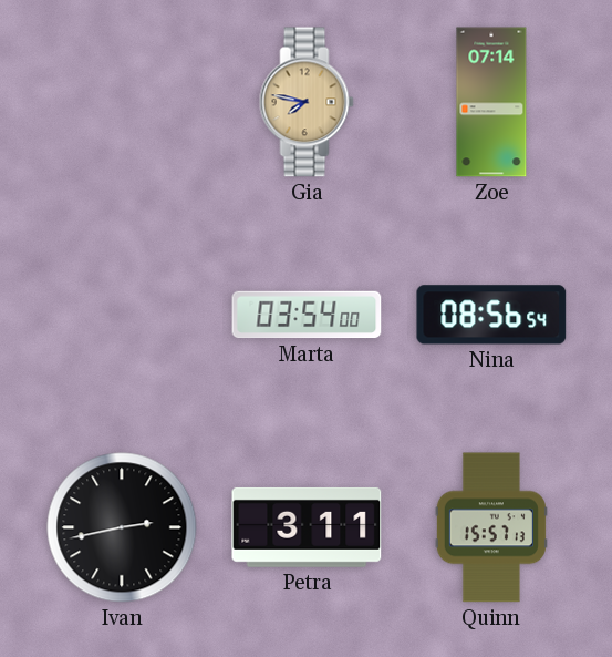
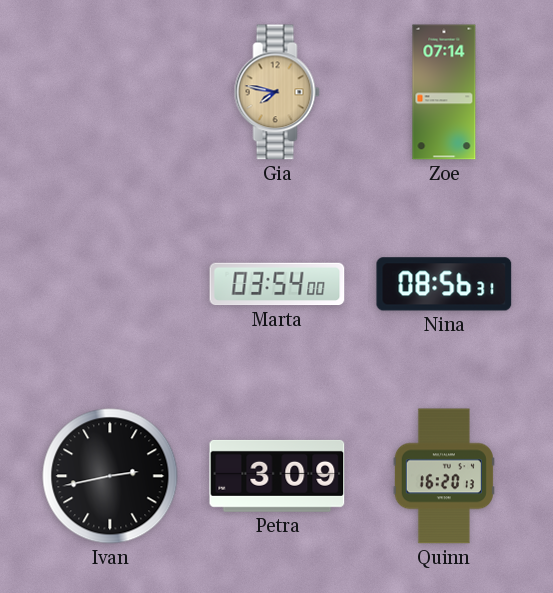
Nina: 08:56:54 -> 08:56:31 (444, 284)
Petra: 3:11 -> 3:09 (277, 476)
Quinn: 15:57 -> 16:20 (444, 476)
